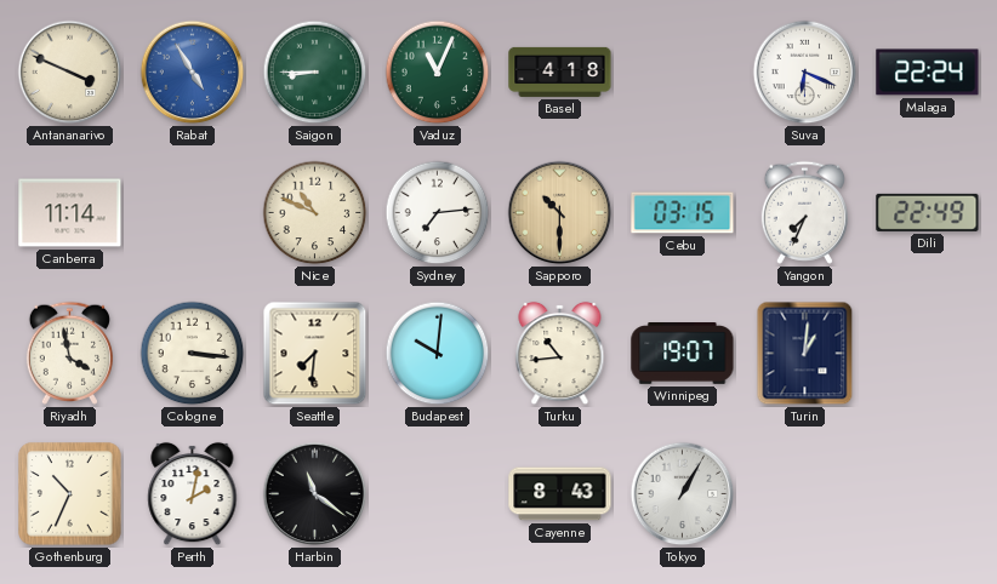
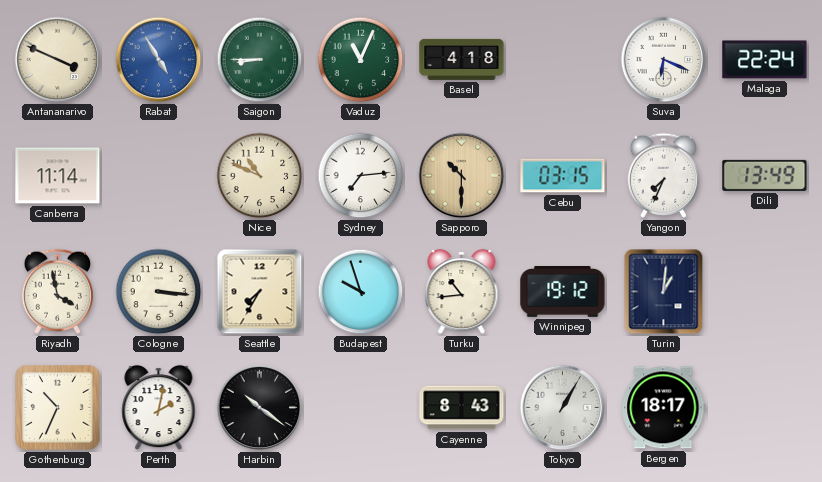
Dili: 22:49 -> 13:49 (765, 175)
Seattle: 7:31 -> 7:35 (260, 292)
Budapest: 10:01 -> 9:57 (361, 292)
Winnipeg: 19:07 -> 19:12 (563, 292)
Harbin: 11:21 -> 10:21 (260, 408)
Bergen: none -> 18:17 (664, 408)
